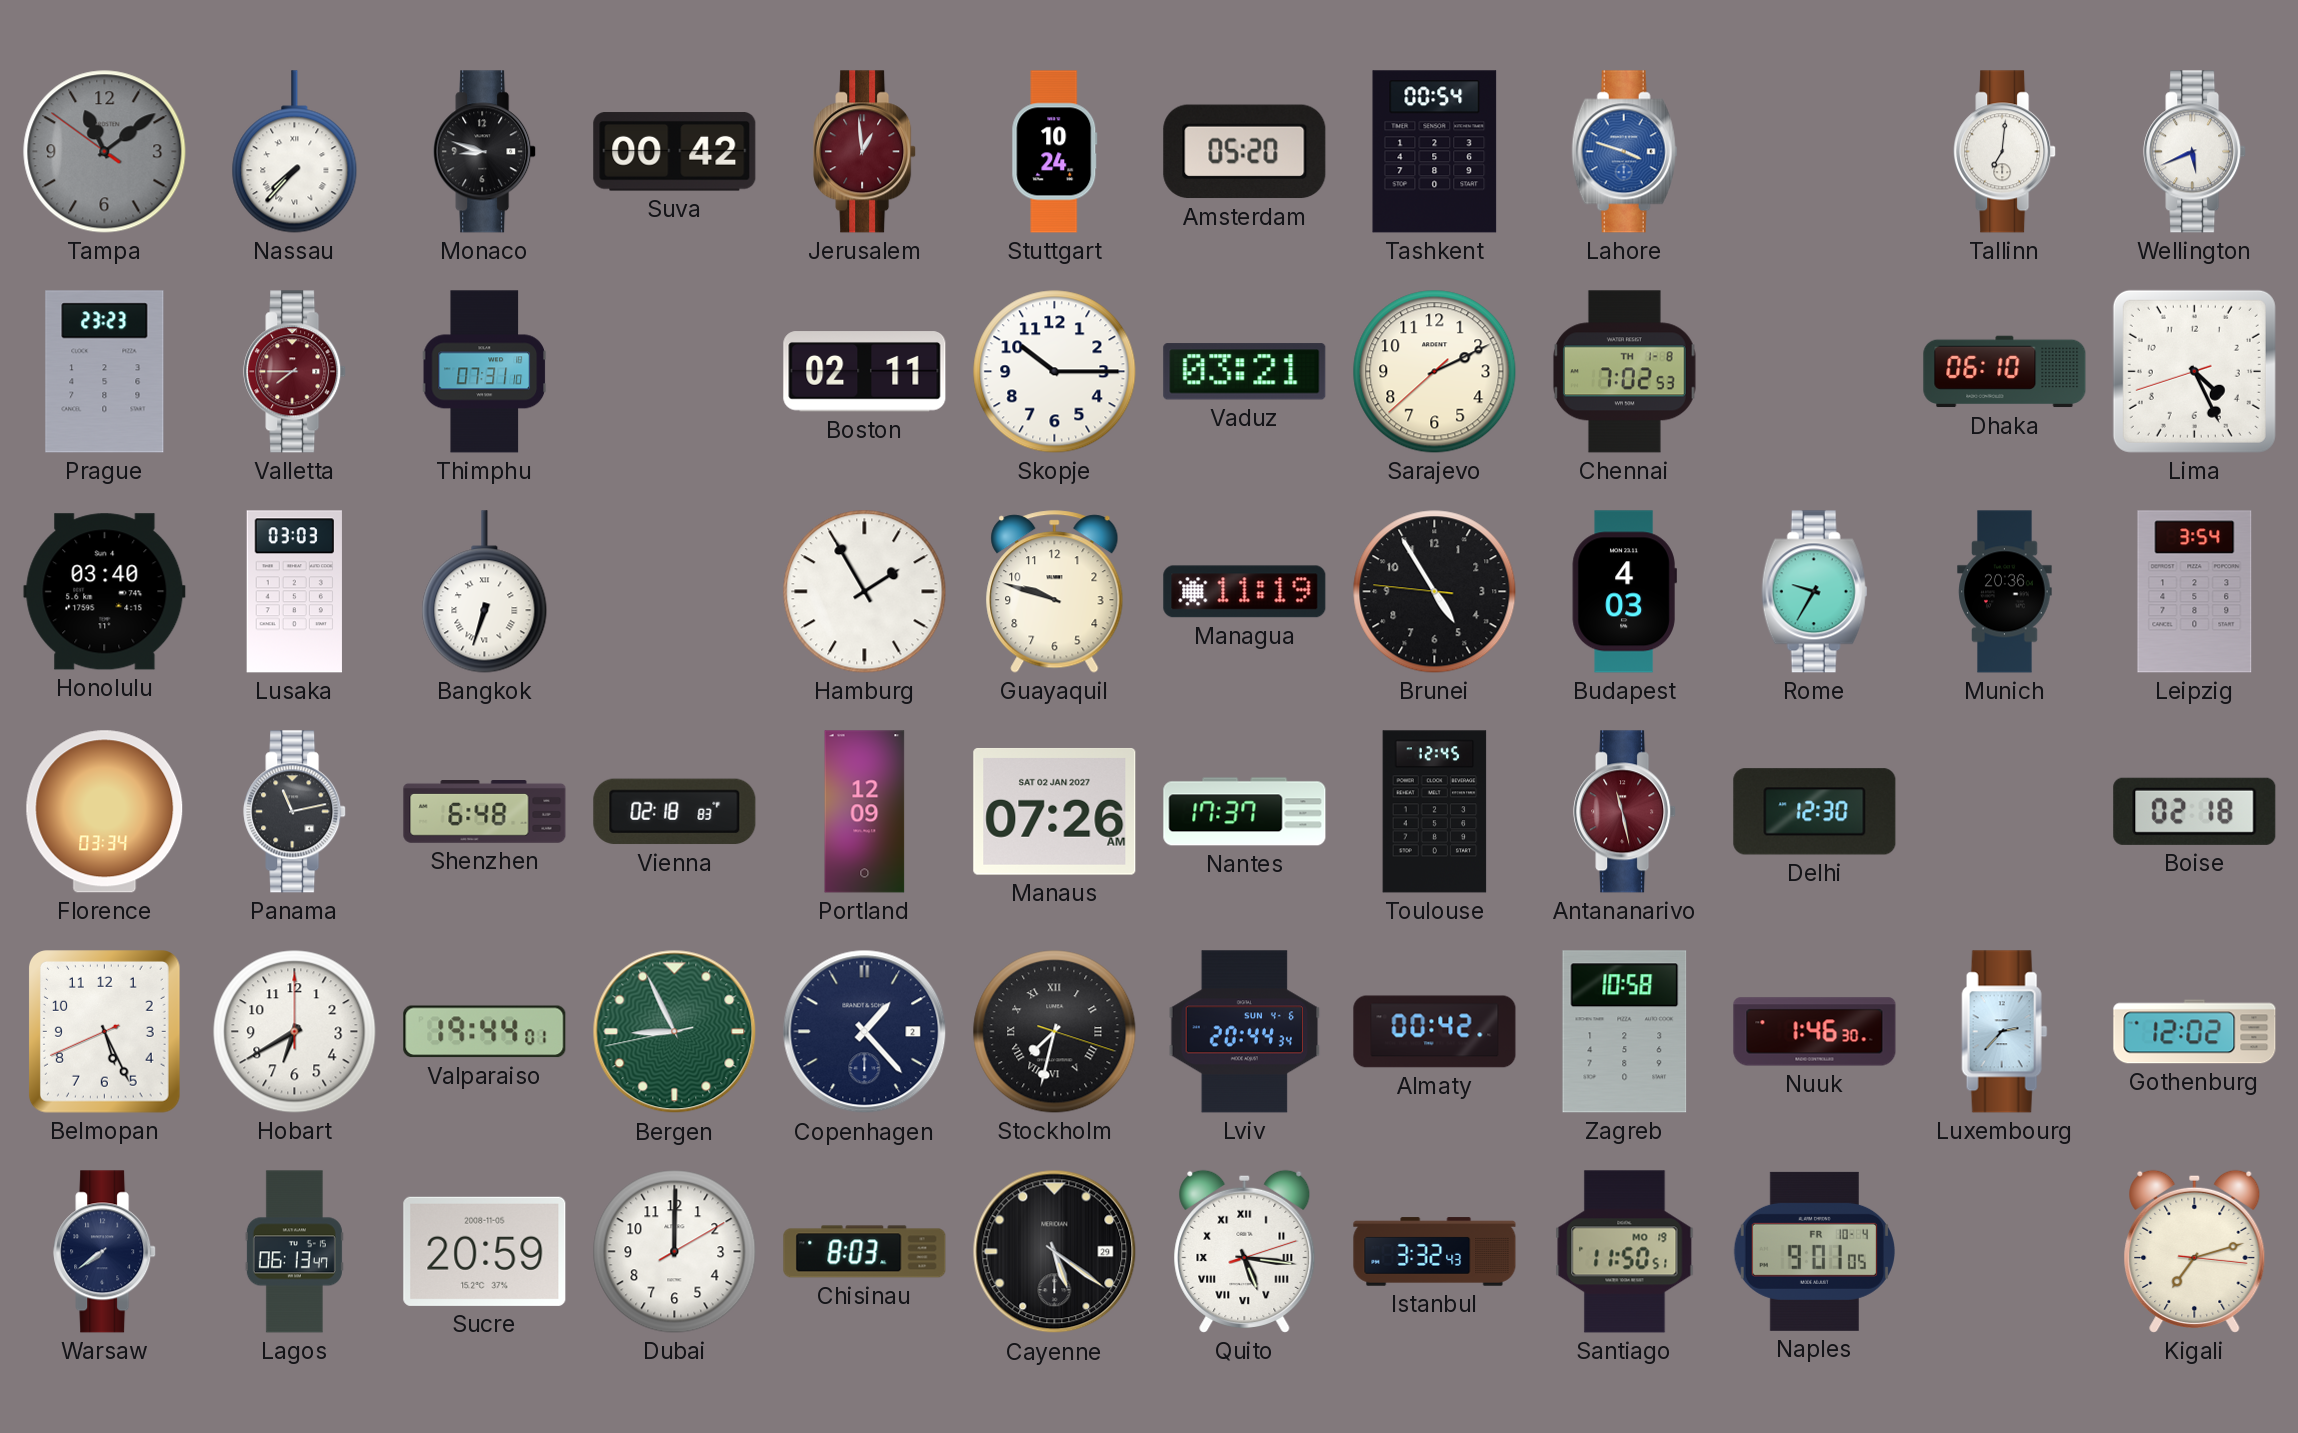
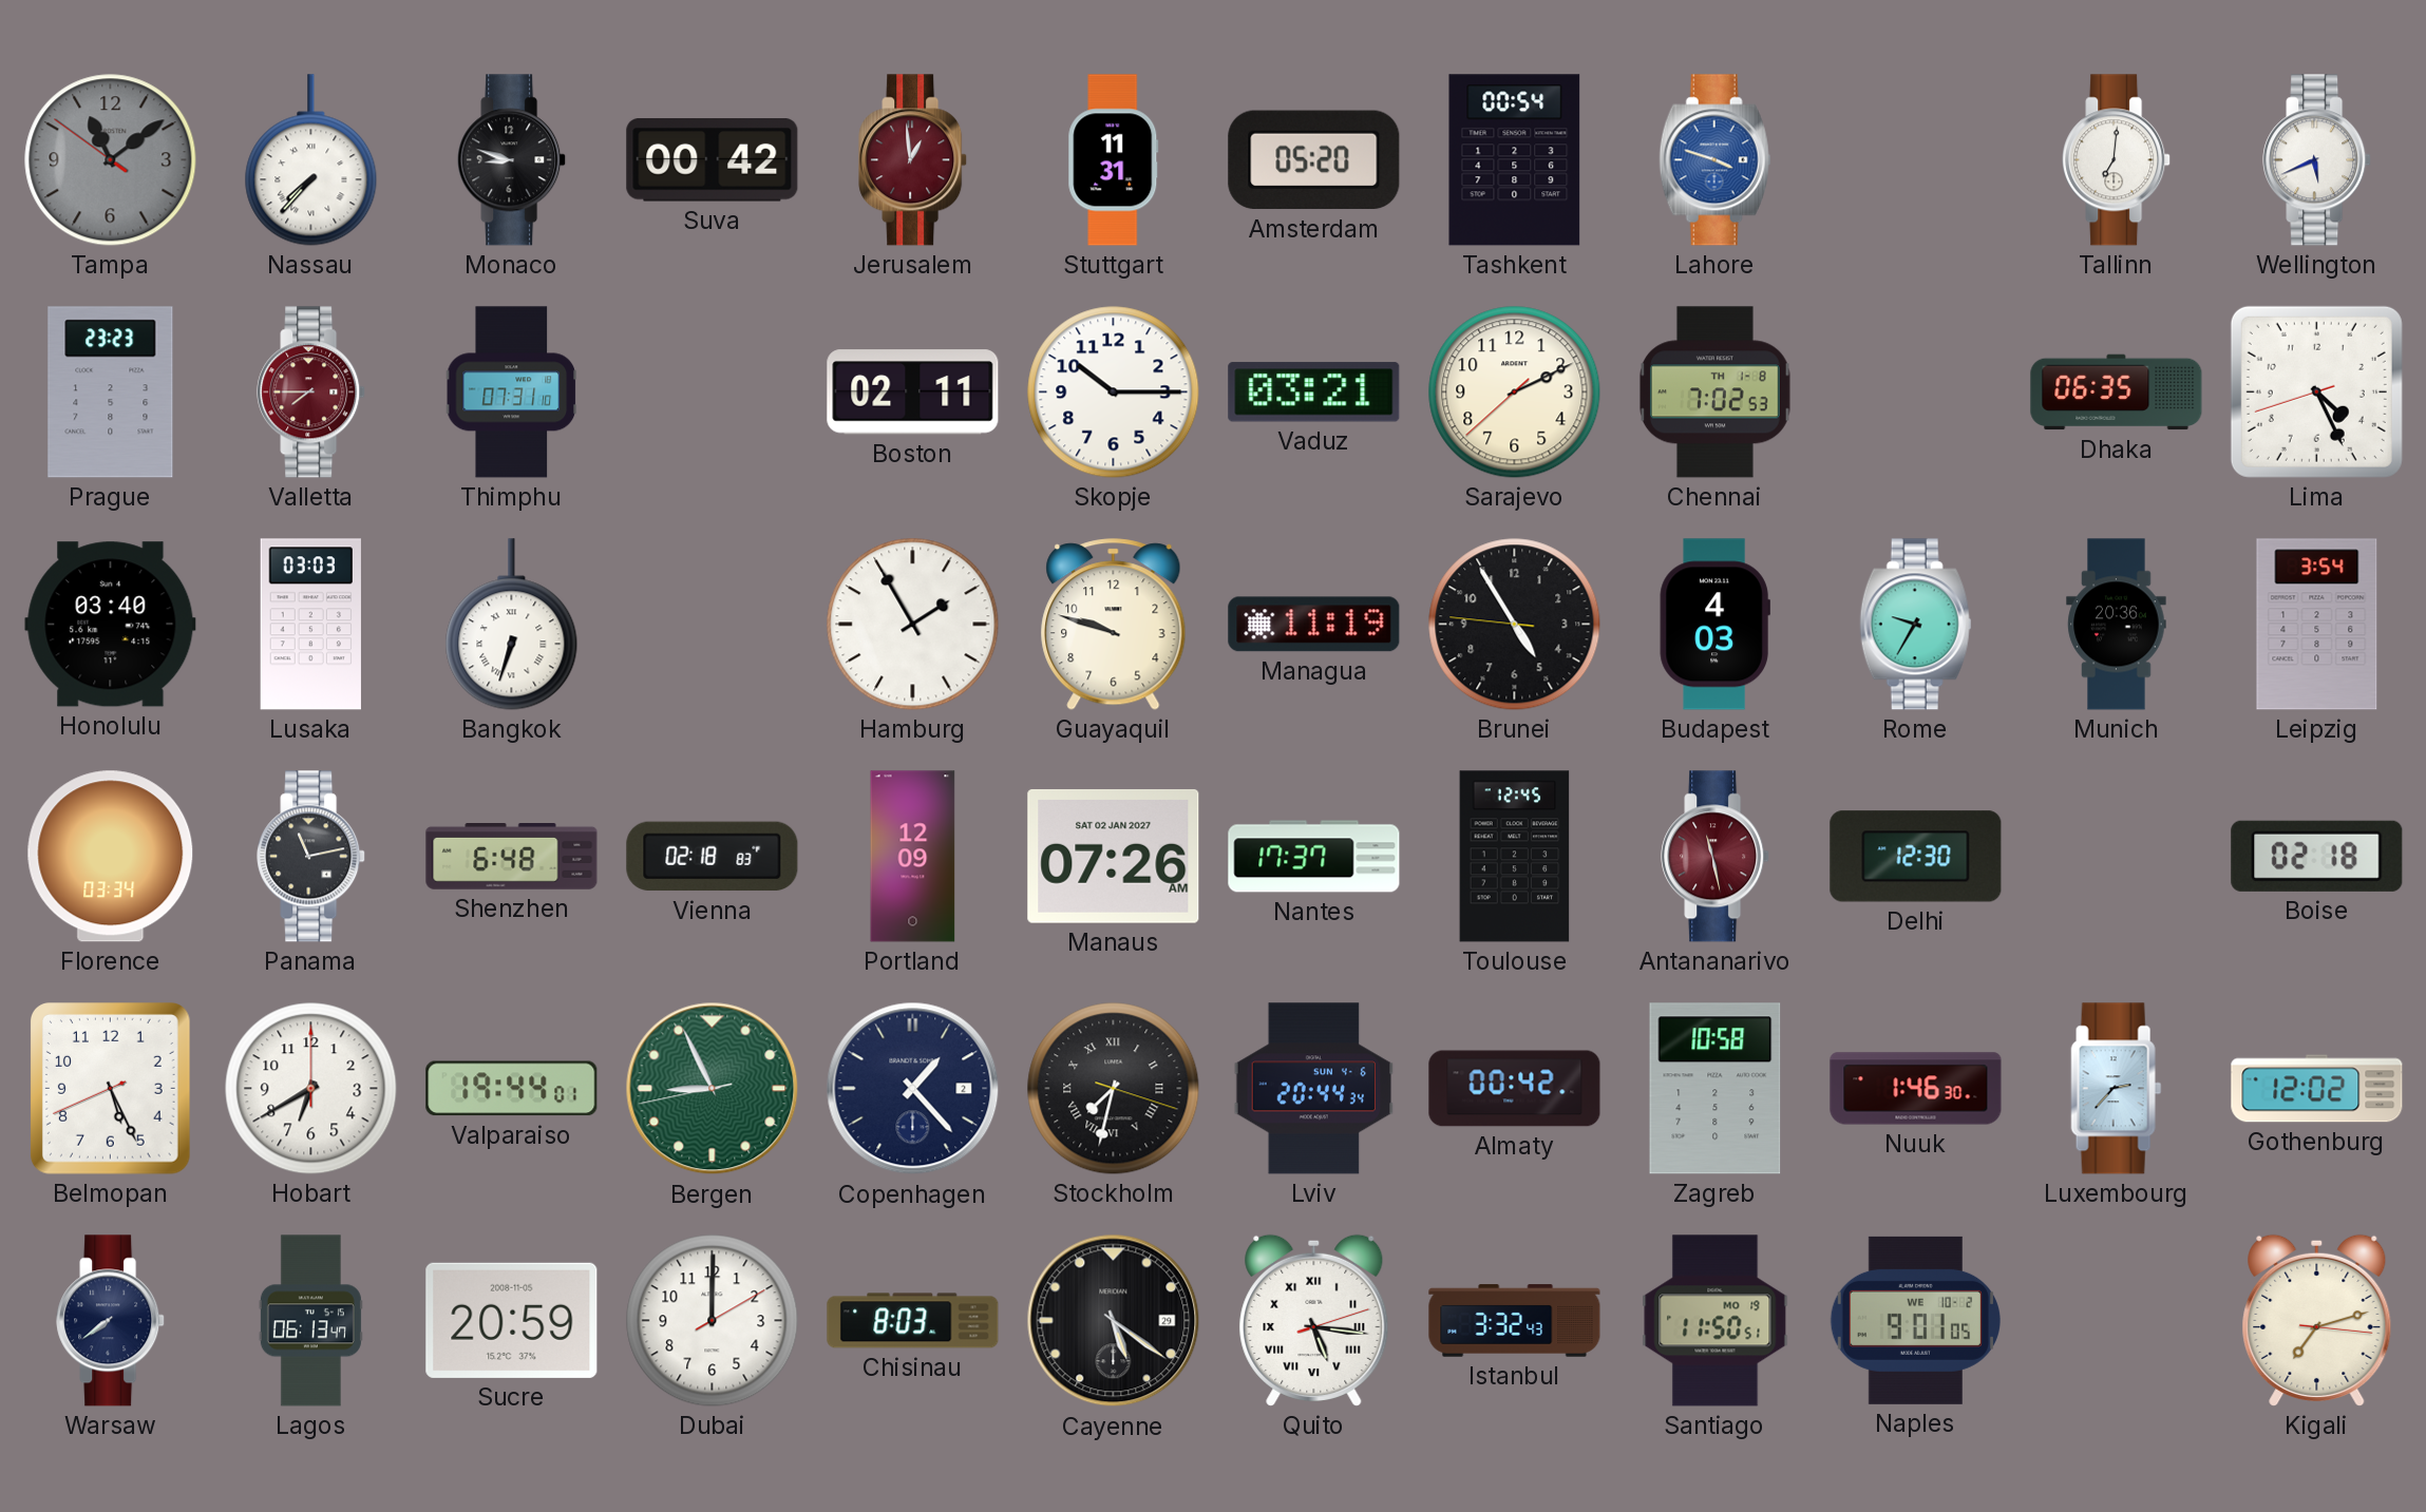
Stuttgart: 10:24 -> 11:31 (1114, 160)
Dhaka: 06:10 -> 06:35 (2117, 393)
Naples date: FR 10-4 -> WE 10-2 (1915, 1320)
